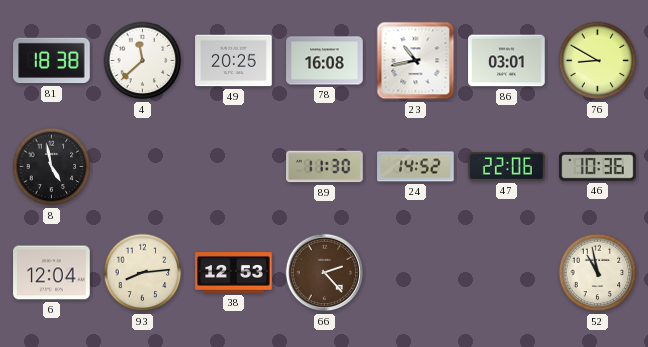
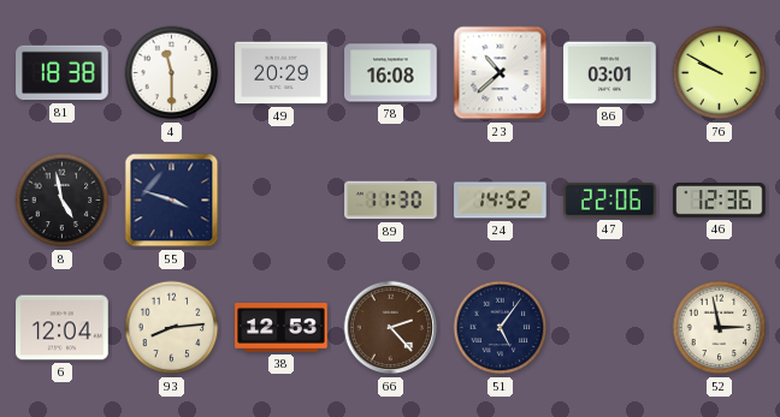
4: 11:38 -> 11:30 (172, 73)
49: 20:25 -> 20:29 (282, 73)
23: 10:43 -> 10:38 (501, 73)
76: 8:50 -> 9:50 (720, 73)
55: none -> 3:48 (172, 201)
46: 10:36 -> 12:36 (720, 201)
51: none -> 5:06 (501, 328)
52: 10:58 -> 2:58 (720, 328)
